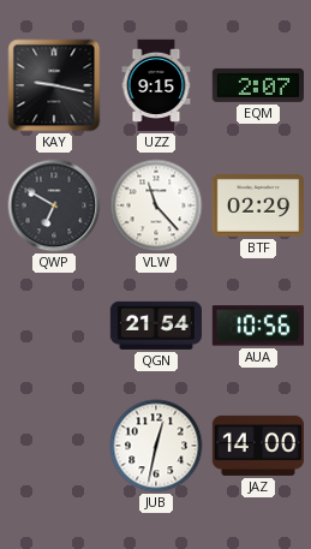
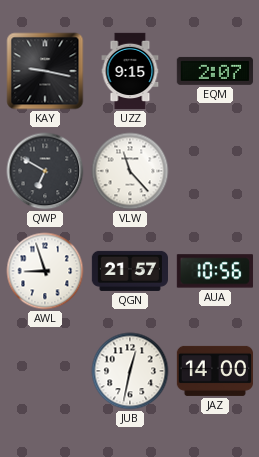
BTF: 02:29 -> none (258, 207)
AWL: none -> 8:57 (45, 271)
QGN: 21:54 -> 21:57 (129, 271)
